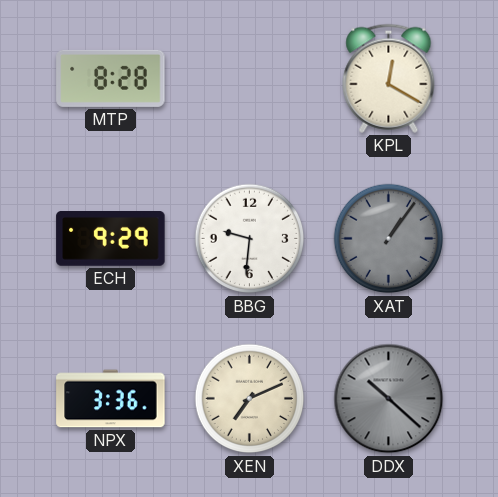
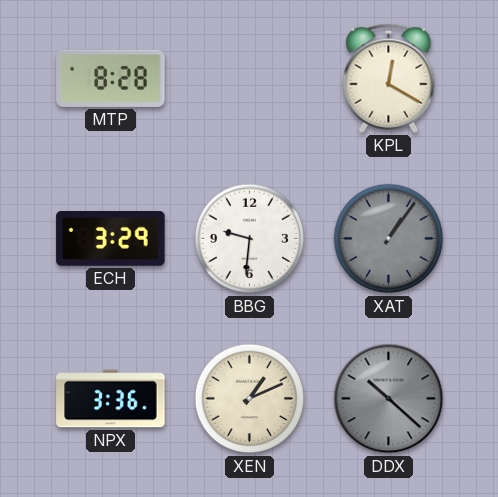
ECH: 9:29 -> 3:29 (111, 239)
XEN: 7:11 -> 1:11 (250, 399)
